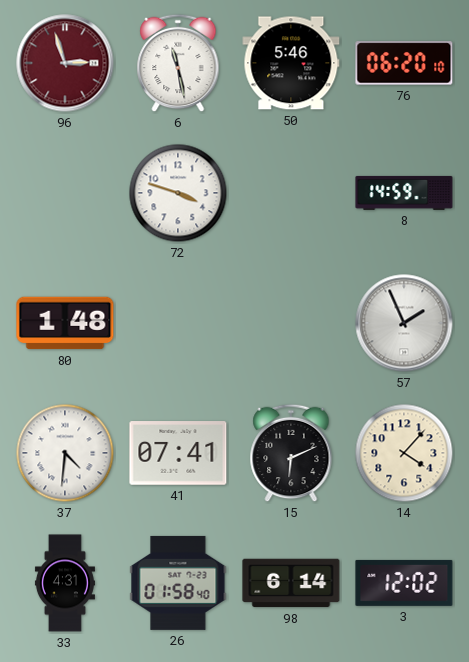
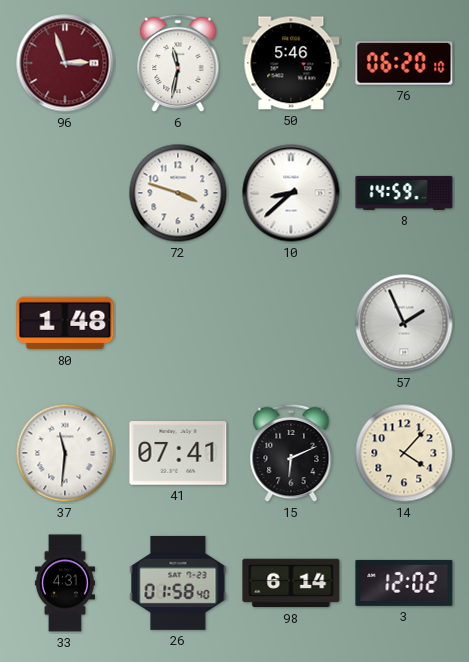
6: 11:28 -> 11:32 (178, 63)
10: none -> 8:38 (291, 193)
37: 4:31 -> 11:31 (65, 453)
